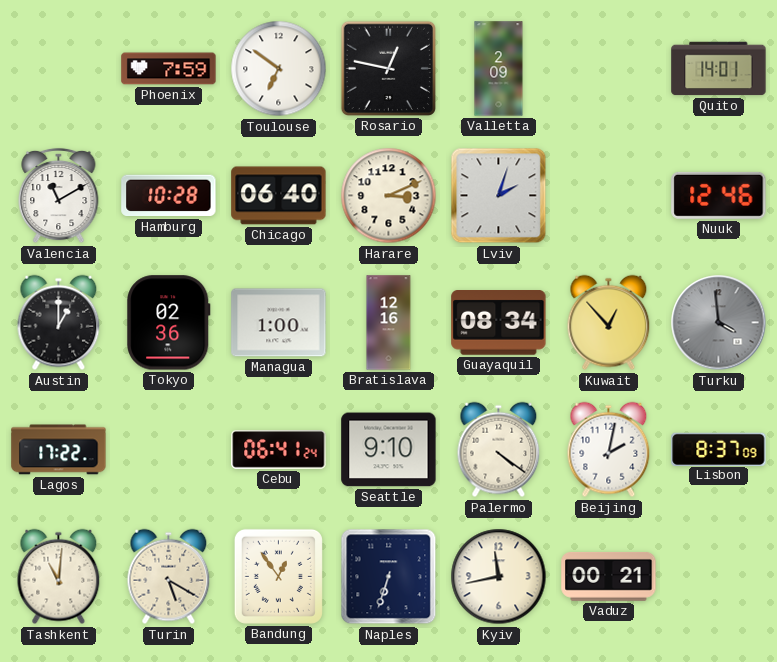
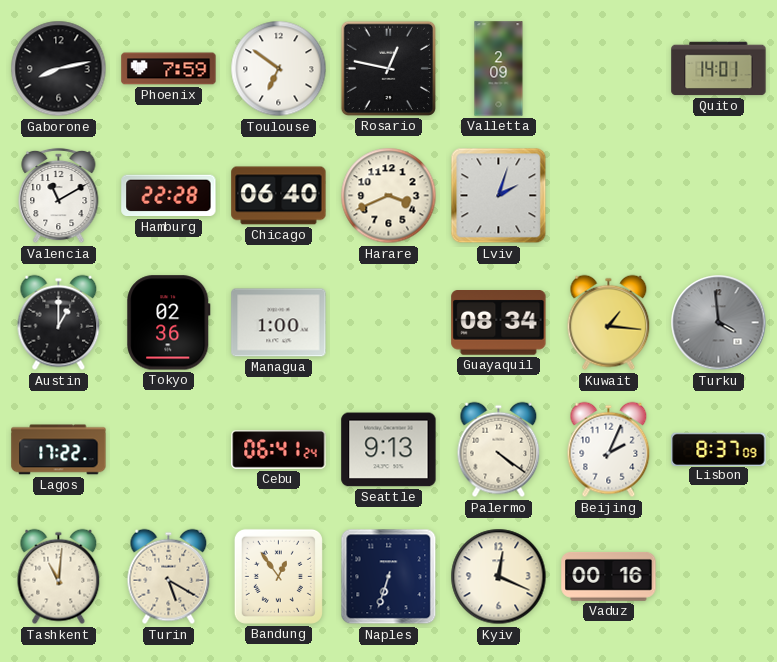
Gaborone: none -> 8:13 (59, 69)
Hamburg: 10:28 -> 22:28 (169, 196)
Harare: 3:11 -> 3:41 (389, 196)
Nuuk: 12:46 -> none (719, 195)
Bratislava: 12:16 -> none (389, 323)
Kuwait: 12:53 -> 1:16 (609, 323)
Seattle: 9:10 -> 9:13 (389, 450)
Beijing: 2:02 -> 2:04 (609, 450)
Kyiv: 11:43 -> 12:19 (499, 577)
Vaduz: 00:21 -> 00:16 (609, 576)
